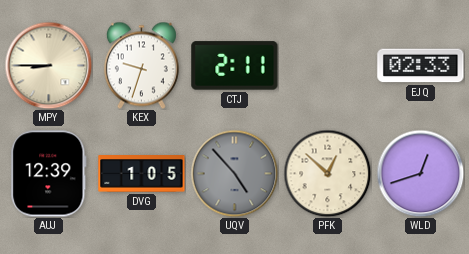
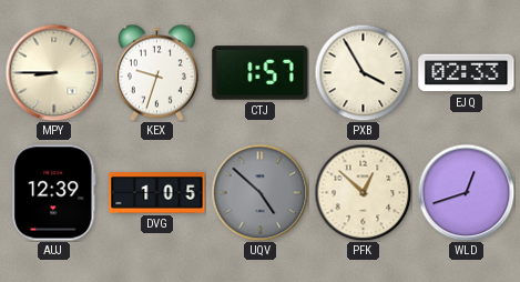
CTJ: 2:11 -> 1:57 (261, 73)
PXB: none -> 3:55 (363, 72)
UQV: 4:53 -> 4:52 (259, 192)
